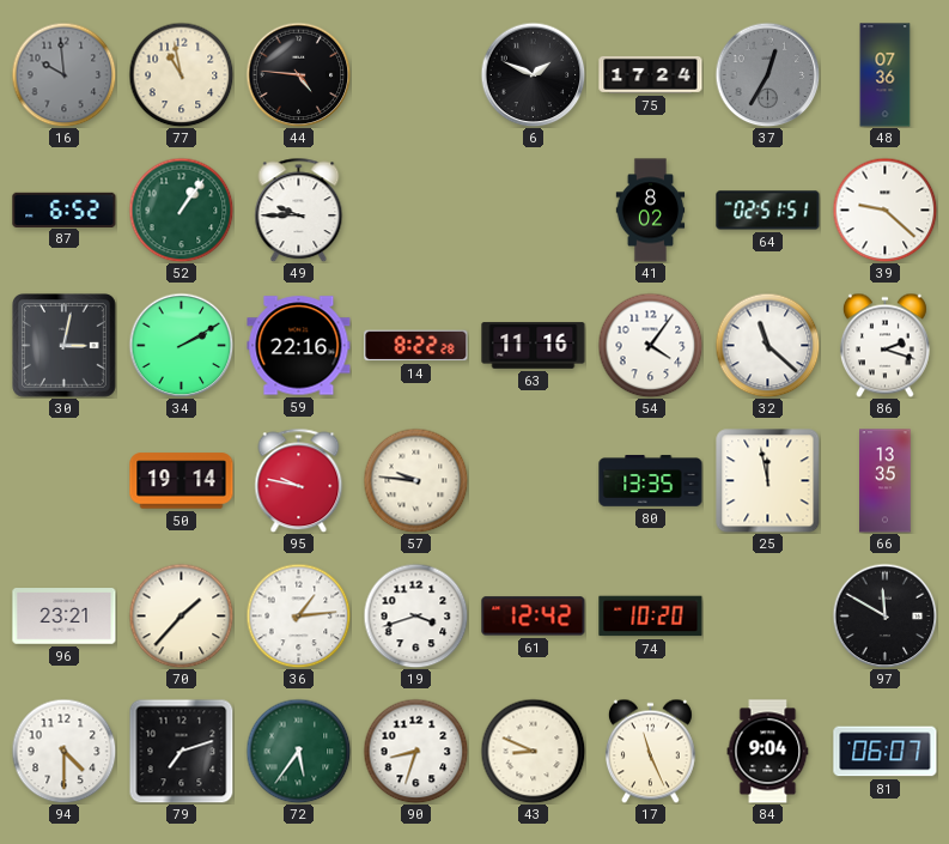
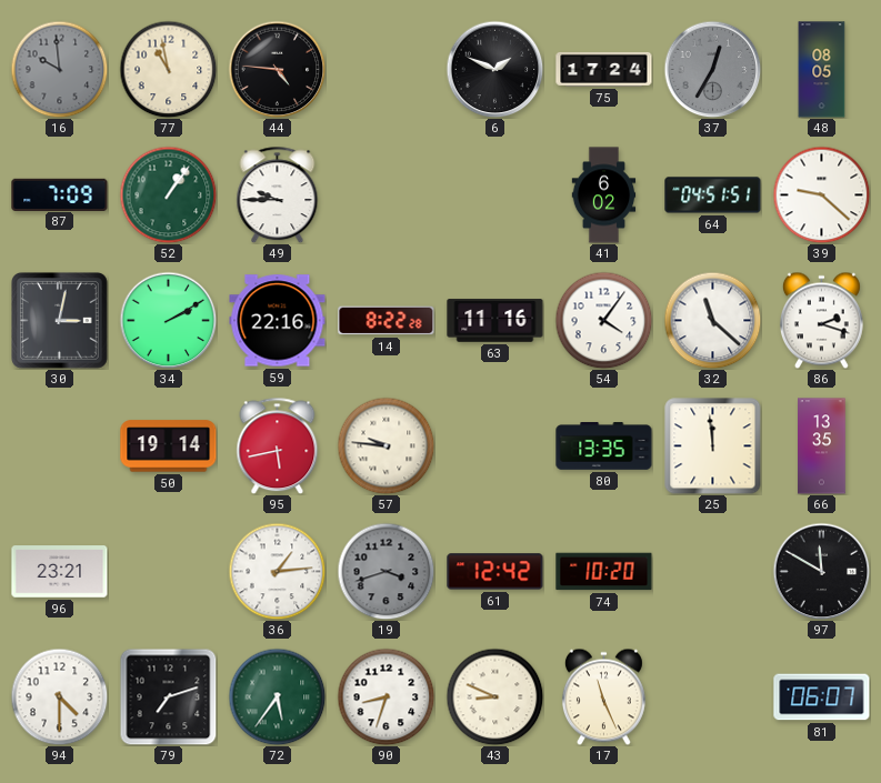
48: 07:36 -> 08:05 (822, 70)
87: 6:52 -> 7:09 (60, 194)
41: 8:02 -> 6:02 (604, 195)
64: 02:51 -> 04:51 (713, 195)
95: 9:47 -> 5:43 (278, 445)
25: 11:58 -> 11:59 (713, 446)
70: 1:37 -> none (181, 615)
19 dial: white -> grey (386, 571)
84: 9:04 -> none (768, 752)
